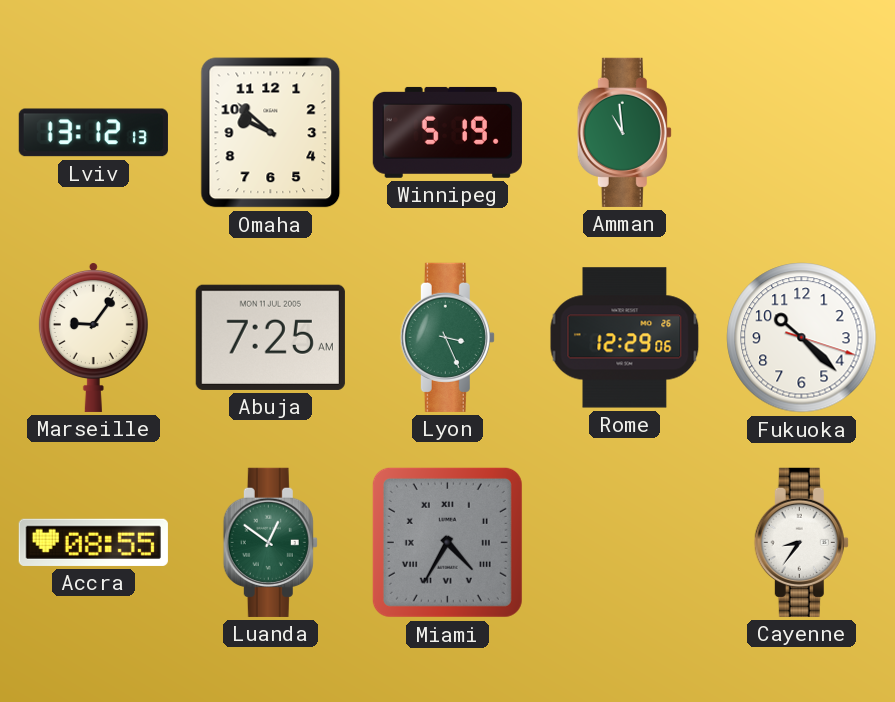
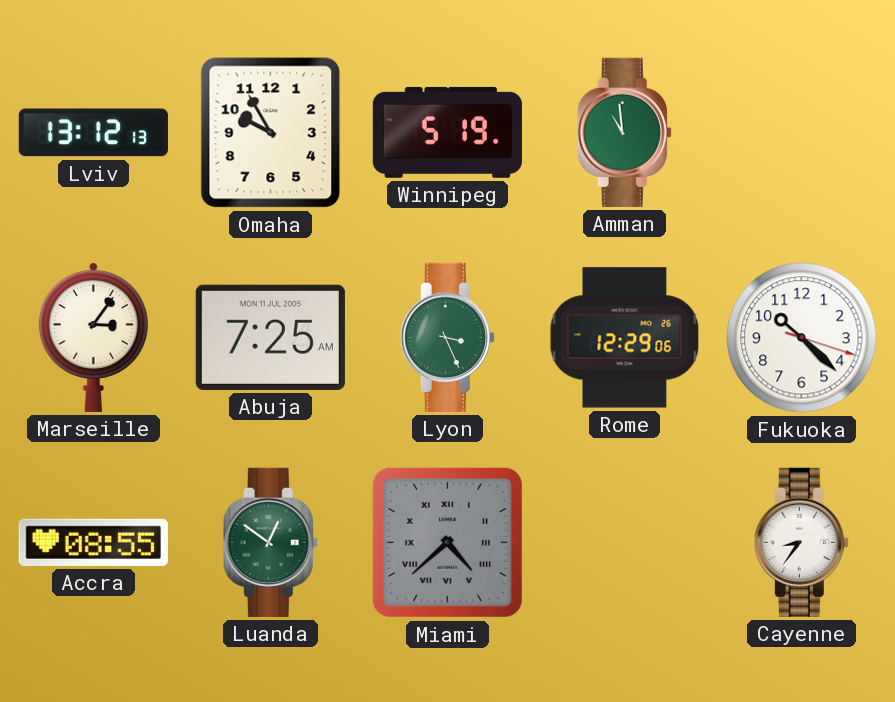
Omaha: 9:52 -> 9:55 (271, 133)
Marseille: 9:06 -> 3:06 (93, 338)
Miami: 4:35 -> 4:38 (447, 542)
